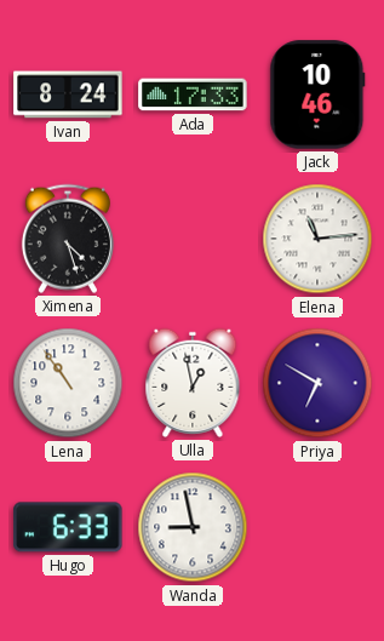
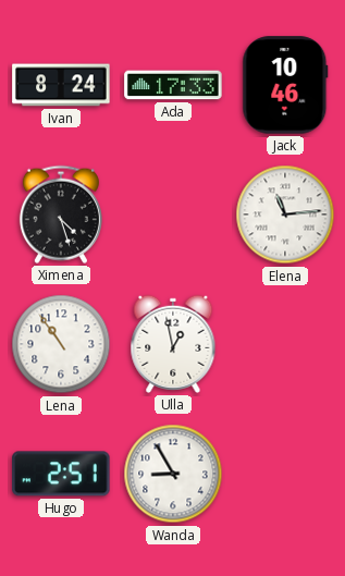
Priya: 6:50 -> none (317, 383)
Hugo: 6:33 -> 2:51 (61, 474)
Wanda: 8:58 -> 8:55 (173, 474)
